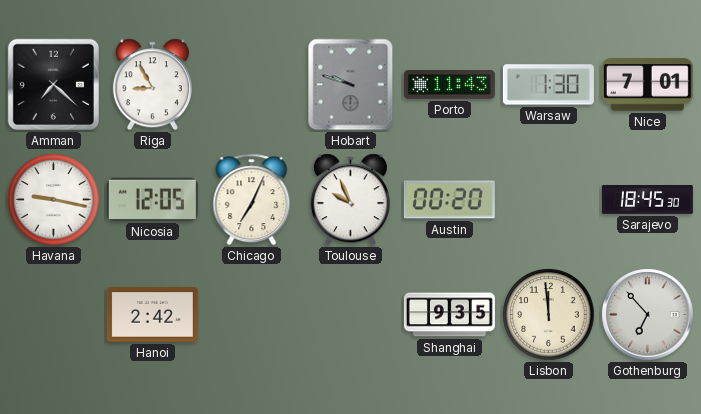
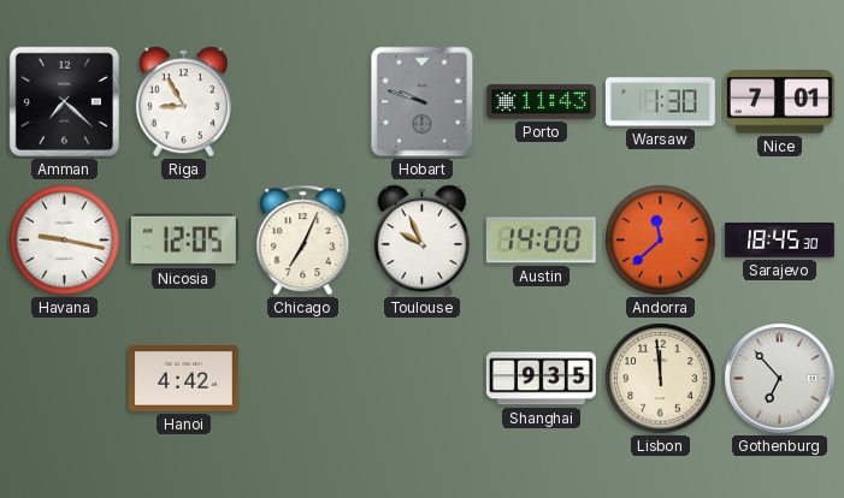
Austin: 00:20 -> 14:00 (541, 241)
Andorra: none -> 11:38 (661, 241)
Hanoi: 2:42 -> 4:42 (183, 379)
